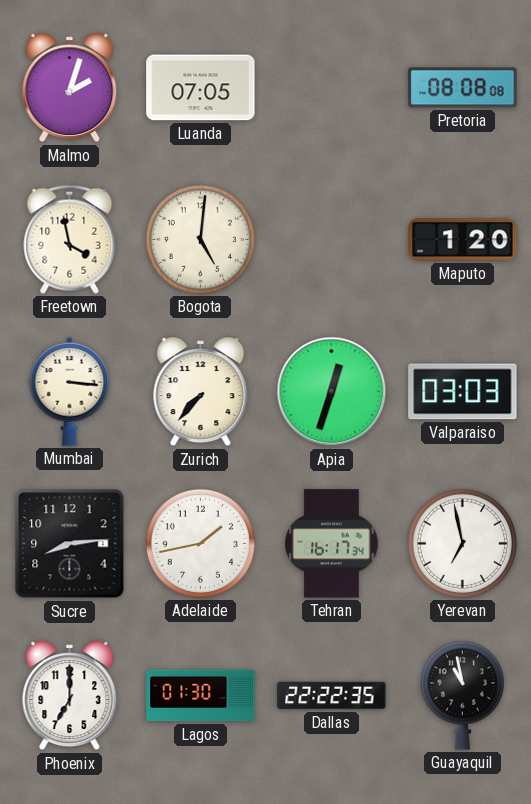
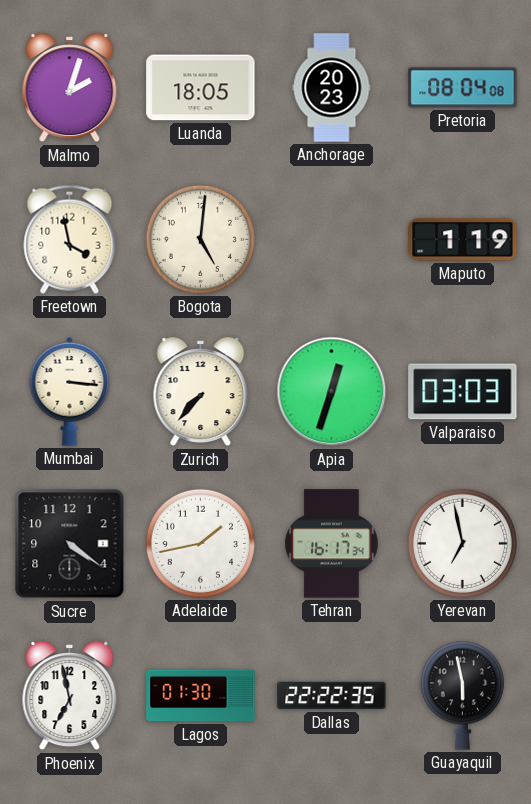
Luanda: 07:05 -> 18:05 (201, 88)
Anchorage: none -> 20:23 (332, 88)
Pretoria: 08:08 -> 08:04 (463, 88)
Maputo: 1:20 -> 1:19 (463, 240)
Sucre: 8:14 -> 4:21 (70, 544)
Phoenix: 7:00 -> 6:58 (70, 696)
Guayaquil: 10:58 -> 5:58 (462, 695)
